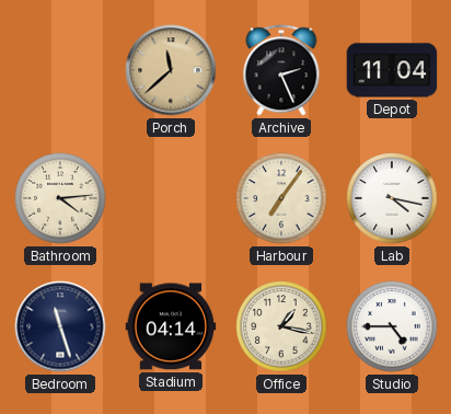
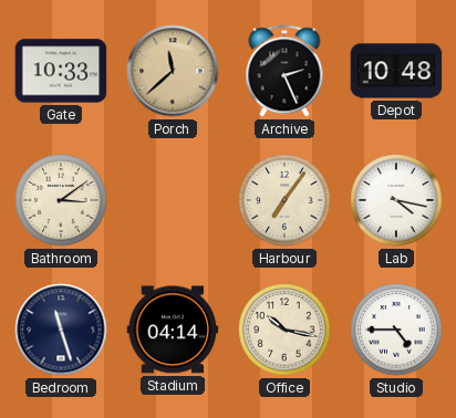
Gate: none -> 10:33 (61, 71)
Depot: 11:04 -> 10:48 (396, 71)
Bathroom: 4:14 -> 3:09 (61, 200)
Office: 1:17 -> 10:17 (284, 330)
